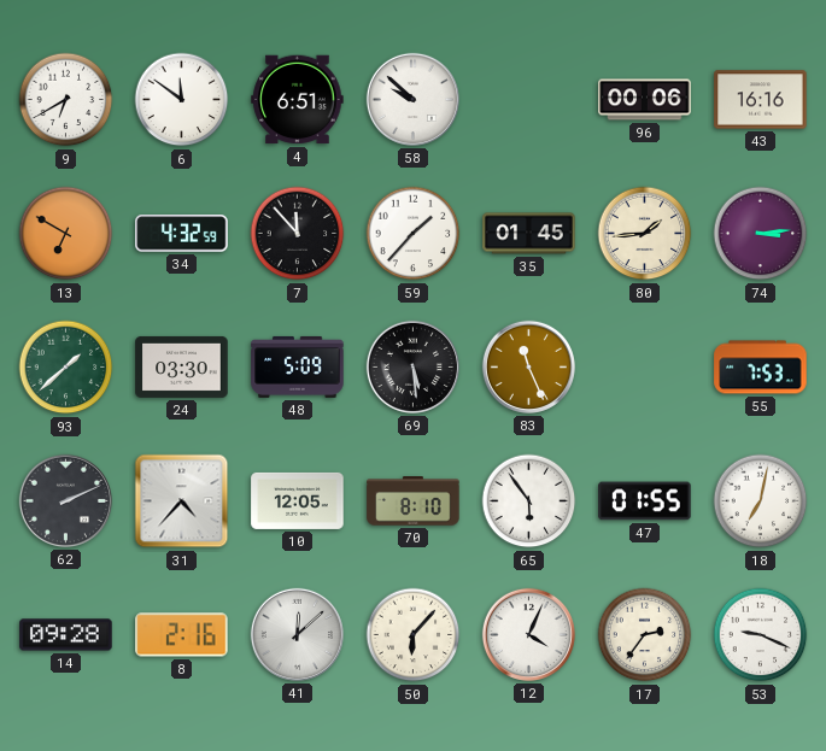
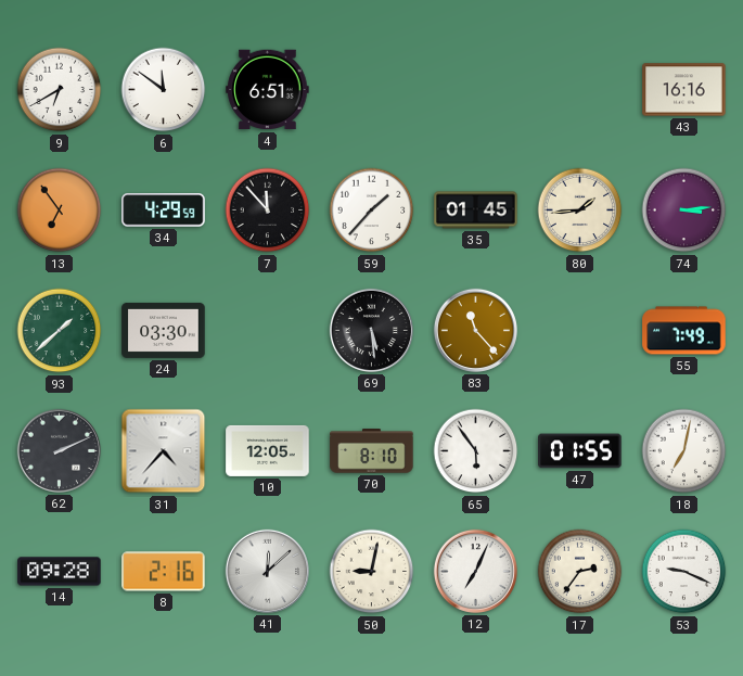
58: 9:52 -> none (412, 99)
96: 00:06 -> none (645, 100)
13: 6:50 -> 6:54 (60, 211)
34: 4:32 -> 4:29 (164, 211)
48: 5:09 -> none (298, 366)
83: 11:26 -> 11:23 (475, 330)
55: 7:53 -> 7:49 (684, 331)
50: 6:07 -> 9:02 (372, 572)
12: 4:04 -> 7:04 (475, 571)
